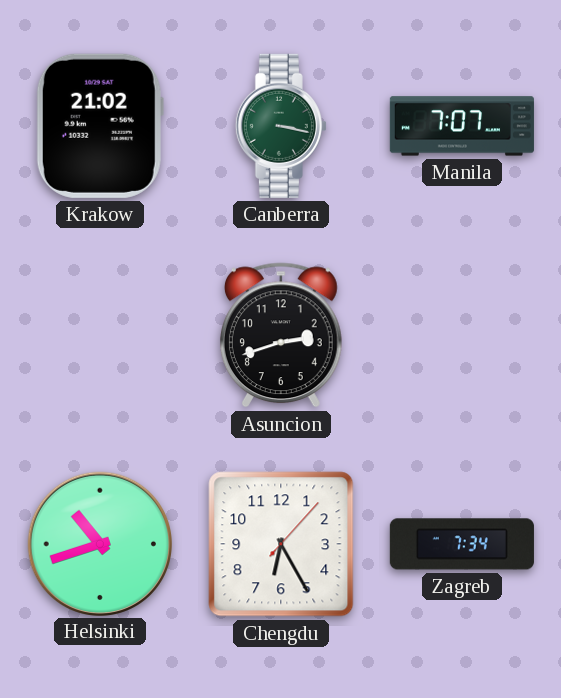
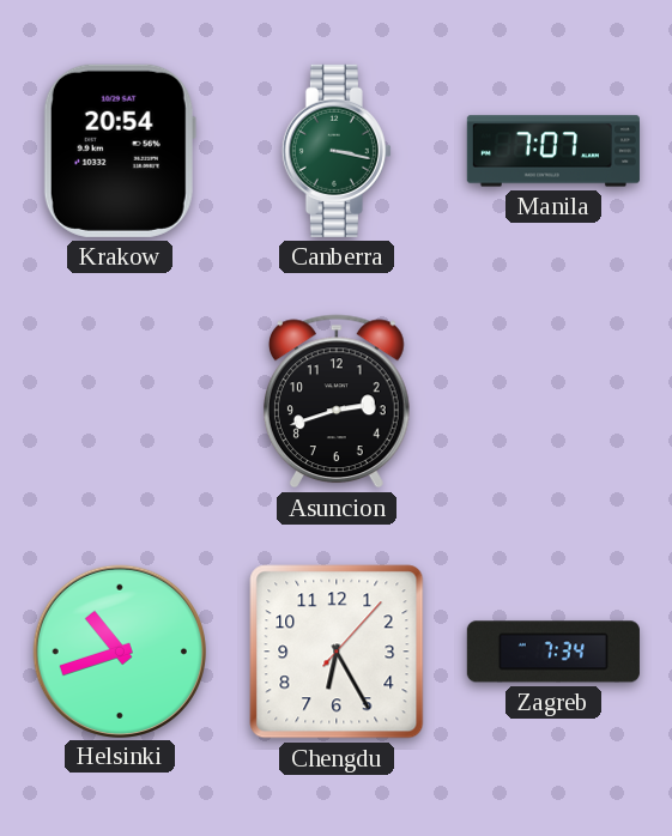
Krakow: 21:02 -> 20:54 (120, 151)
